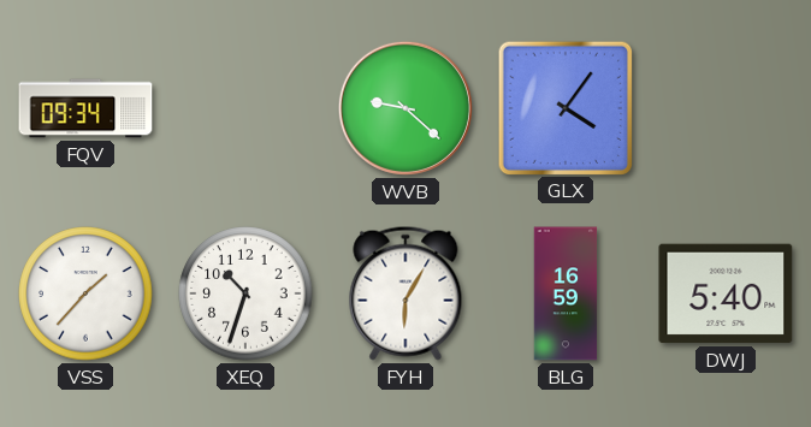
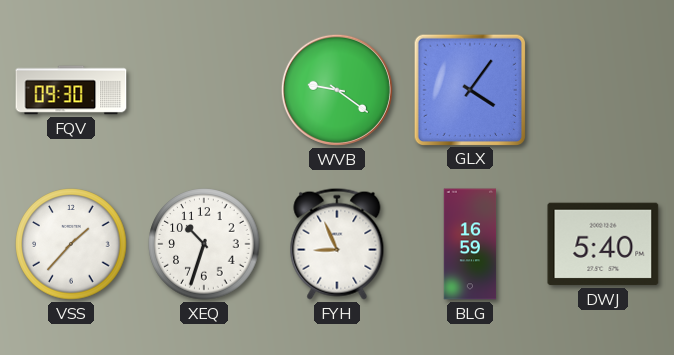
FQV: 09:34 -> 09:30 (71, 90)
WVB: 9:22 -> 9:21 (337, 90)
FYH: 6:05 -> 8:56 (337, 244)
